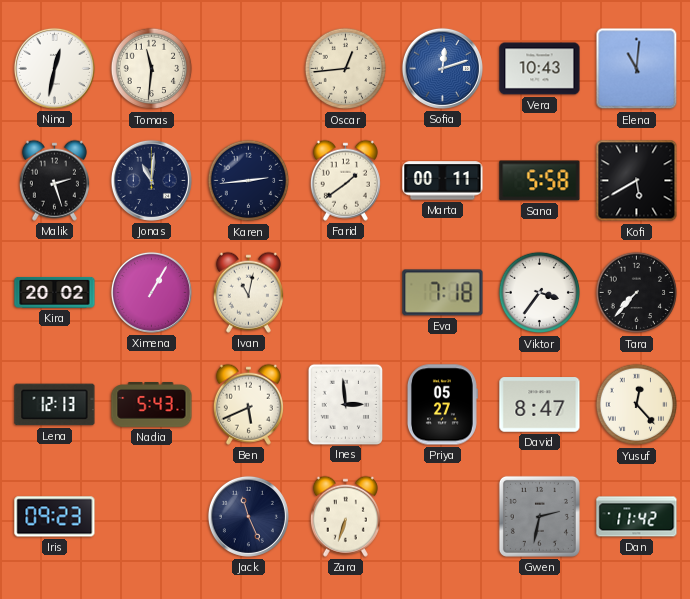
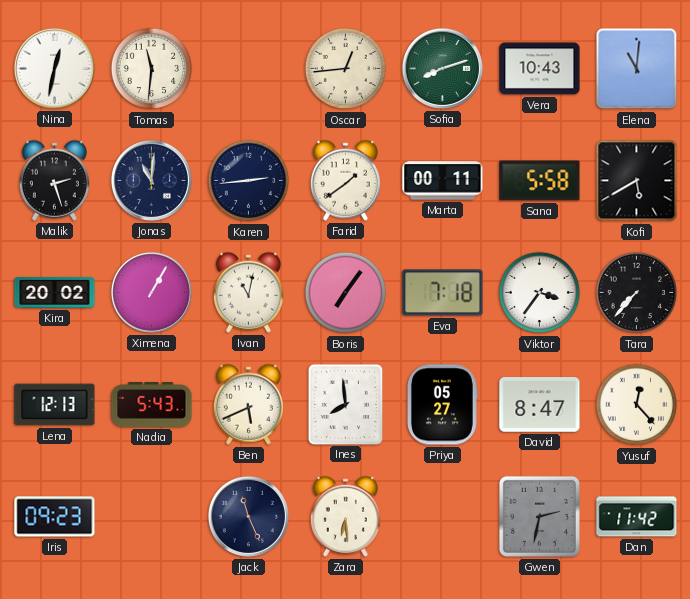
Sofia: 12:12 -> 8:12 (442, 68)
Sofia dial: blue -> green (442, 68)
Boris: none -> 7:06 (346, 293)
Ines: 2:59 -> 7:59 (345, 404)
Zara: 6:33 -> 6:29 (345, 516)
